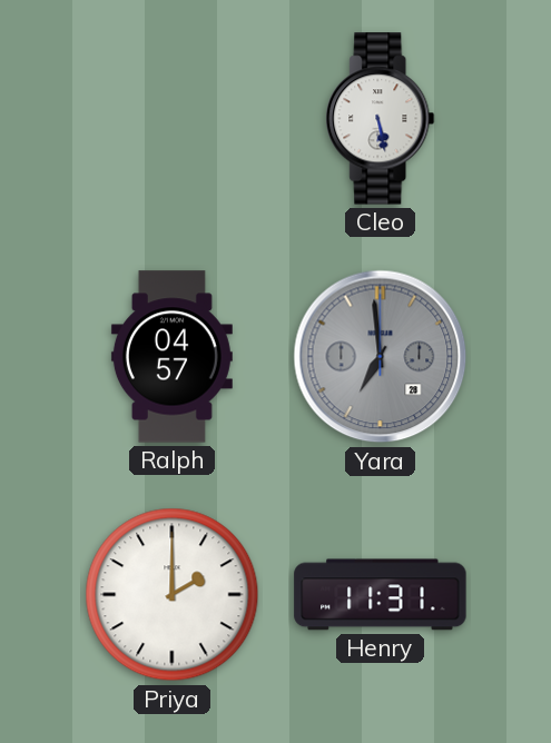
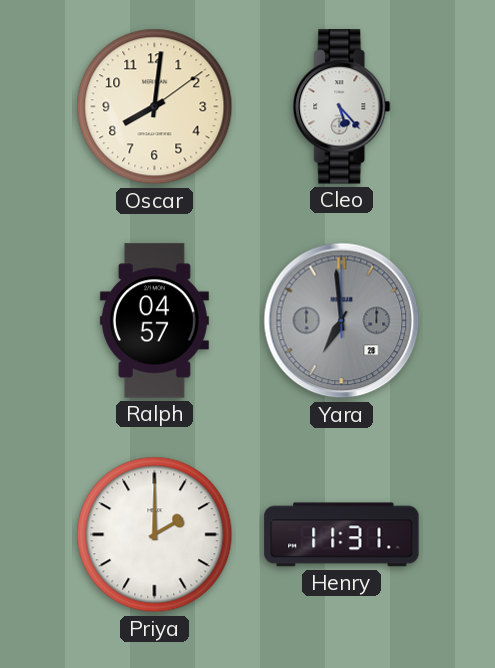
Oscar: none -> 8:01 (155, 107)
Cleo: 5:28 -> 5:23 (342, 107)
